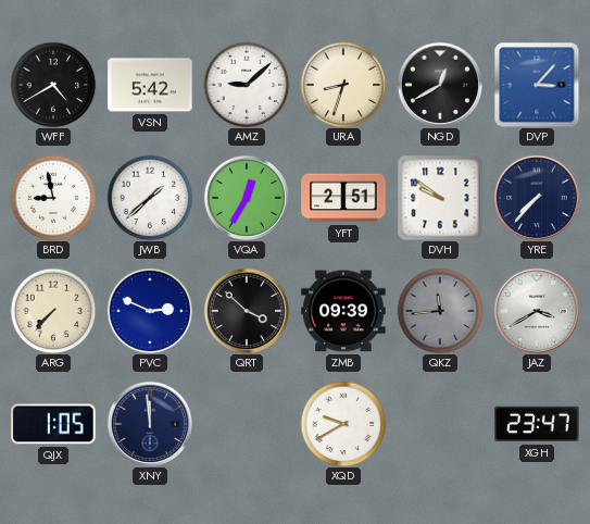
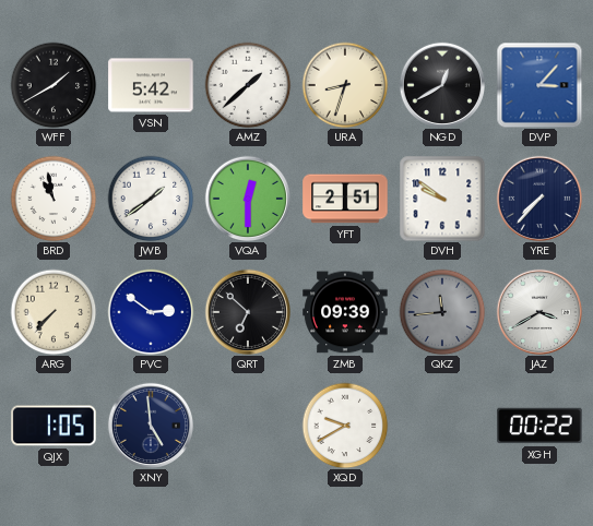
WFF: 4:40 -> 1:40 (54, 85)
AMZ: 9:08 -> 1:38 (248, 85)
BRD: 8:58 -> 10:58 (54, 199)
JWB: 1:38 -> 1:39 (151, 199)
VQA: 12:35 -> 12:30 (247, 198)
PVC: 2:49 -> 2:51 (151, 312)
QRT: 3:52 -> 6:52 (247, 311)
XNY: 11:59 -> 4:59 (150, 425)
XGH: 23:47 -> 00:22 (539, 426)
